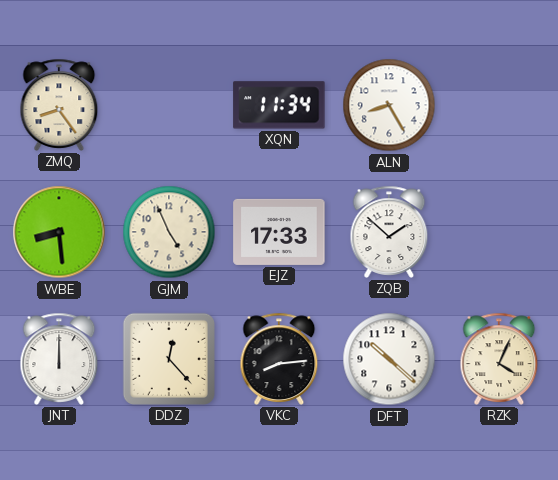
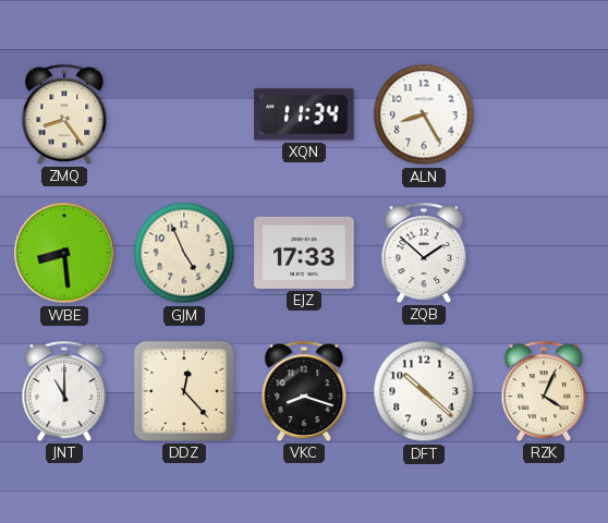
JNT: 12:00 -> 11:00 (64, 391)
VKC: 8:14 -> 8:18 (304, 391)
